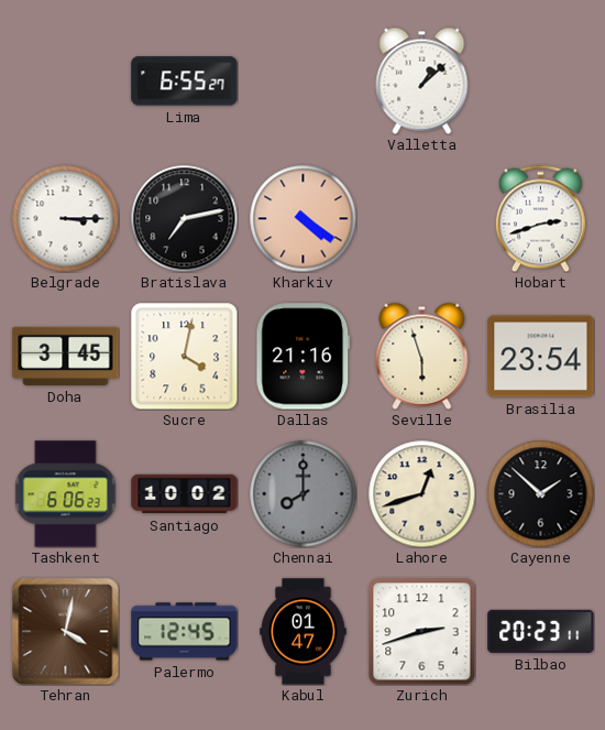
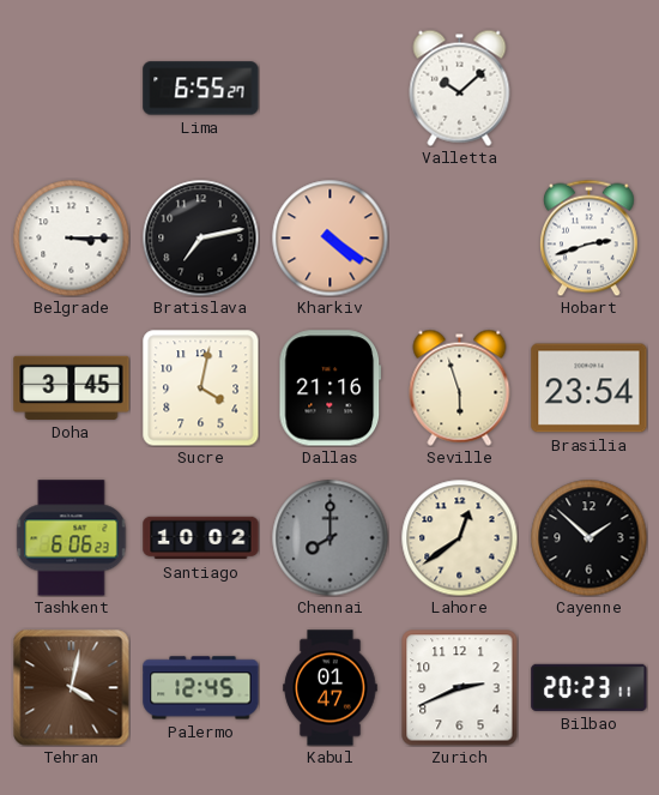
Valletta: 1:08 -> 10:08 (460, 88)
Lahore: 12:42 -> 12:39 (459, 537)
Zurich: 2:42 -> 2:41 (460, 688)
